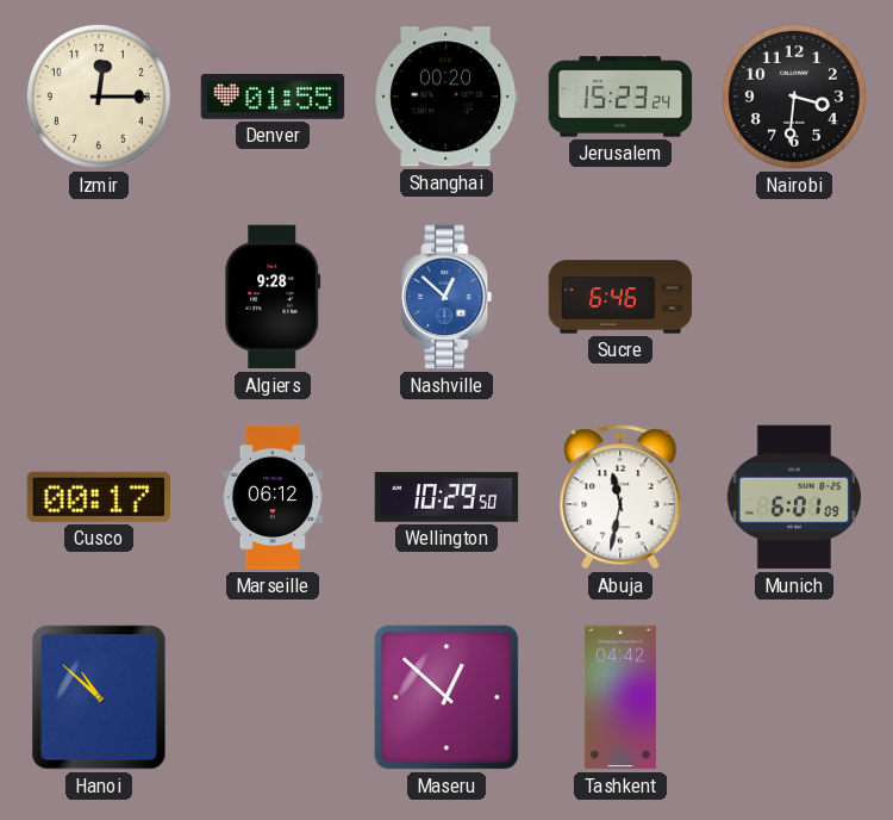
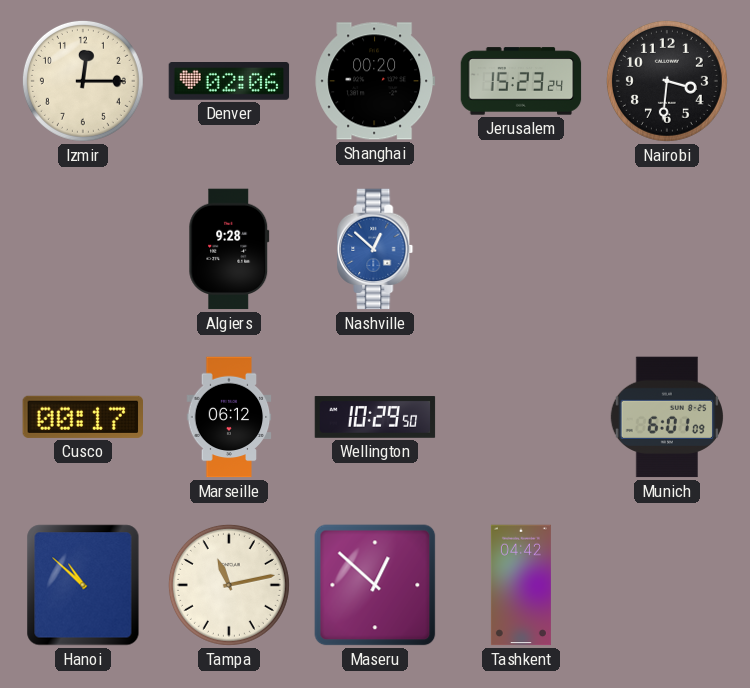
Denver: 01:55 -> 02:06 (229, 82)
Sucre: 6:46 -> none (620, 297)
Abuja: 11:32 -> none (620, 497)
Tampa: none -> 11:13 (229, 585)
